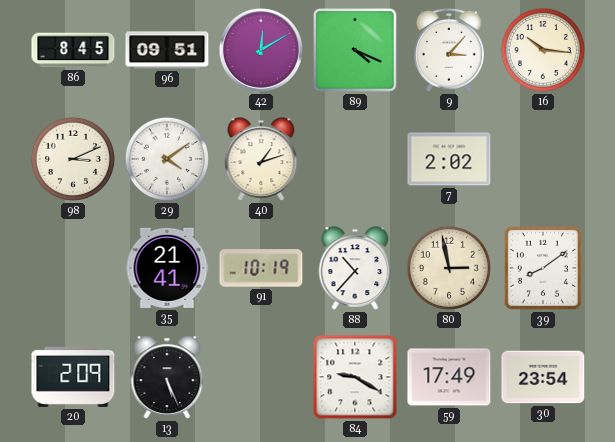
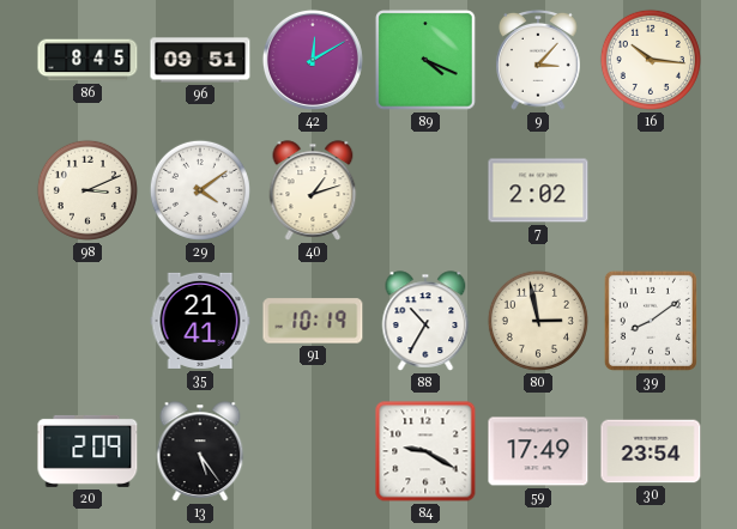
88: 10:37 -> 10:35 (425, 321)
13: 5:26 -> 5:24 (200, 451)
